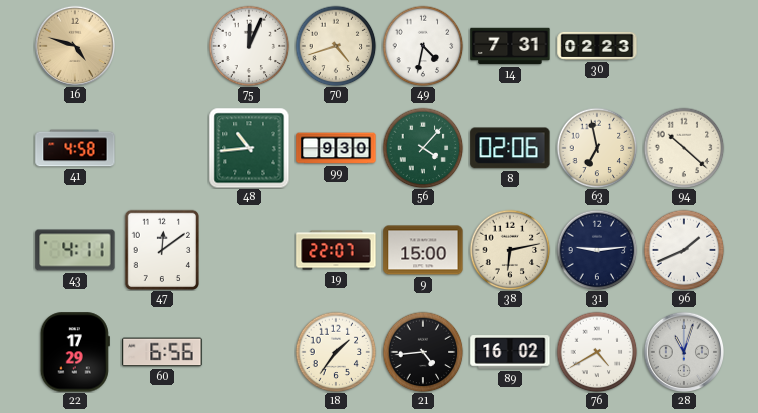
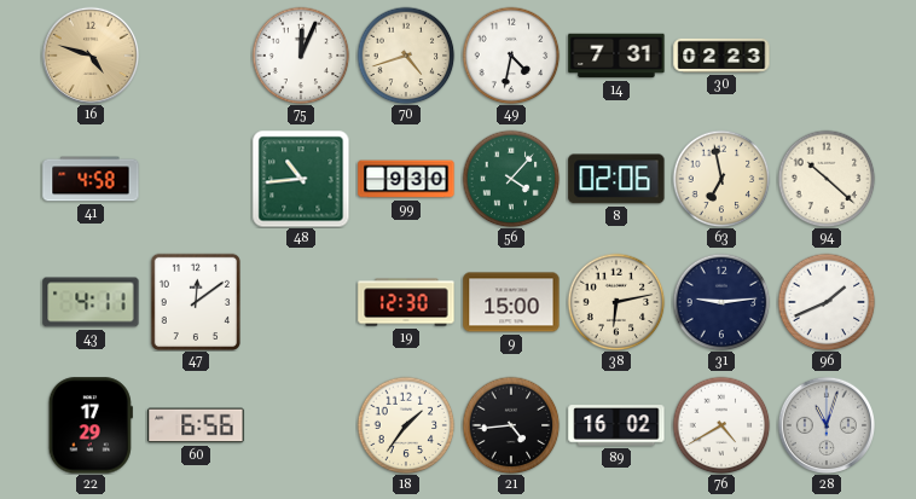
19: 22:07 -> 12:30 (406, 302)
